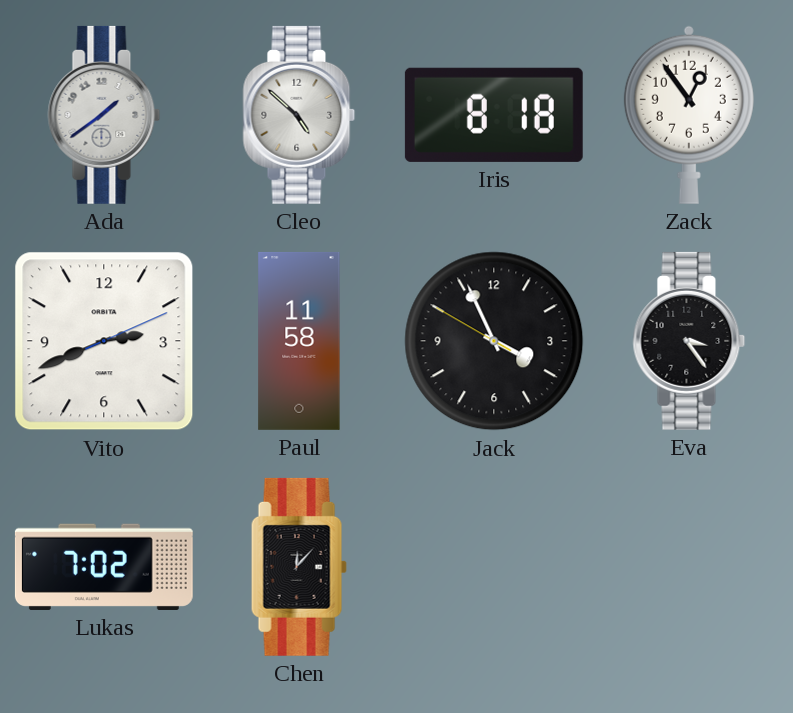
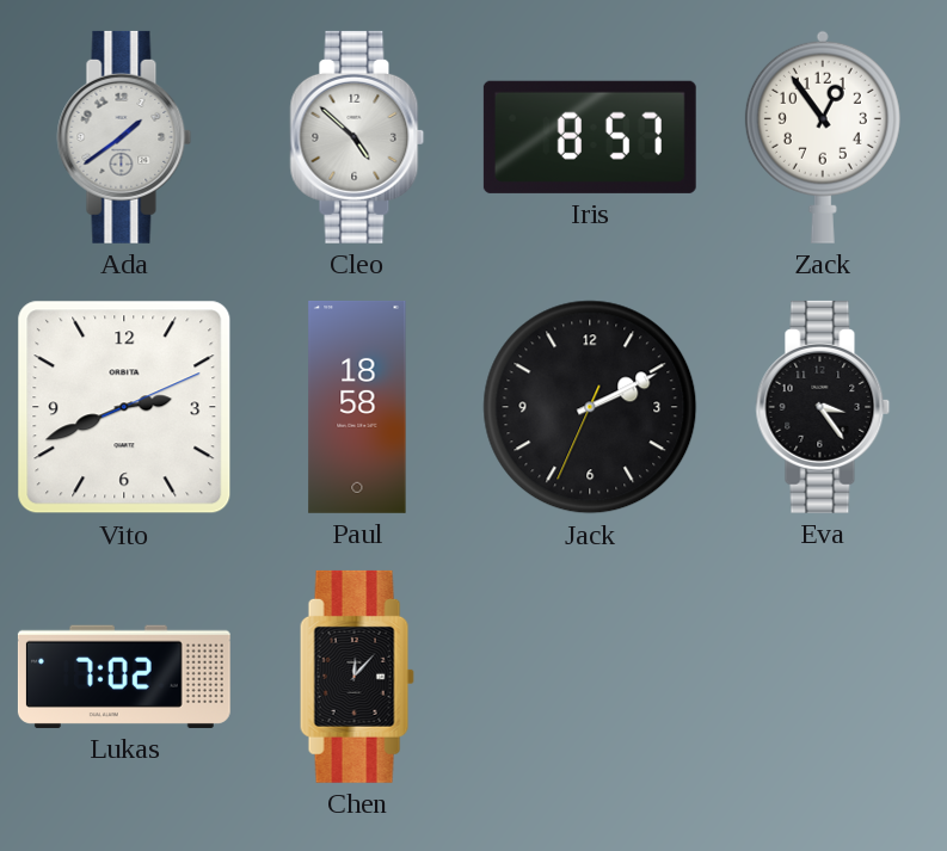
Iris: 8:18 -> 8:57 (590, 137)
Paul: 11:58 -> 18:58 (357, 407)
Jack: 3:55 -> 2:10 (590, 407)
